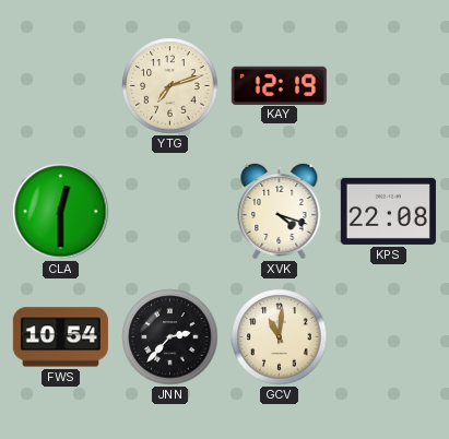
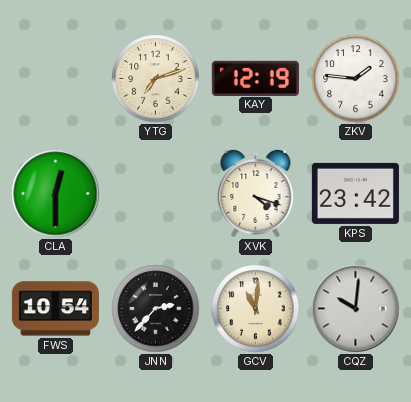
ZKV: none -> 1:46 (356, 79)
KPS: 22:08 -> 23:42 (355, 193)
CQZ: none -> 10:01 (356, 309)
